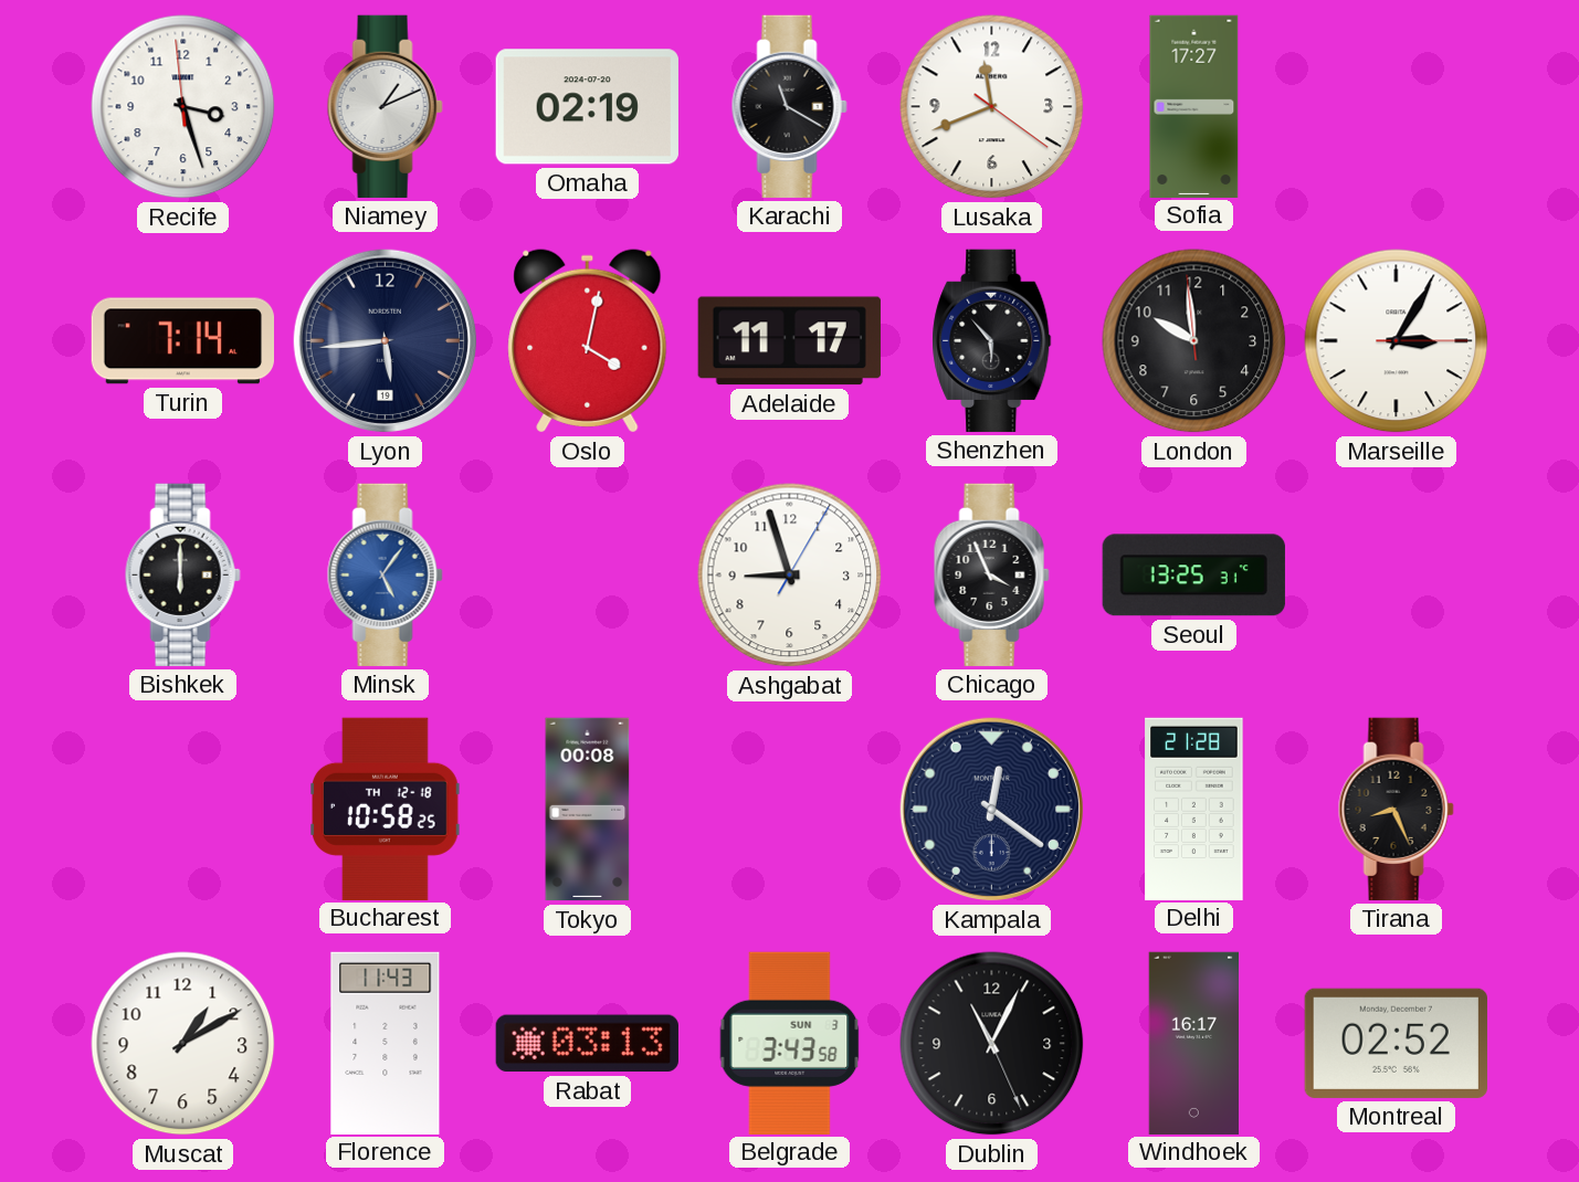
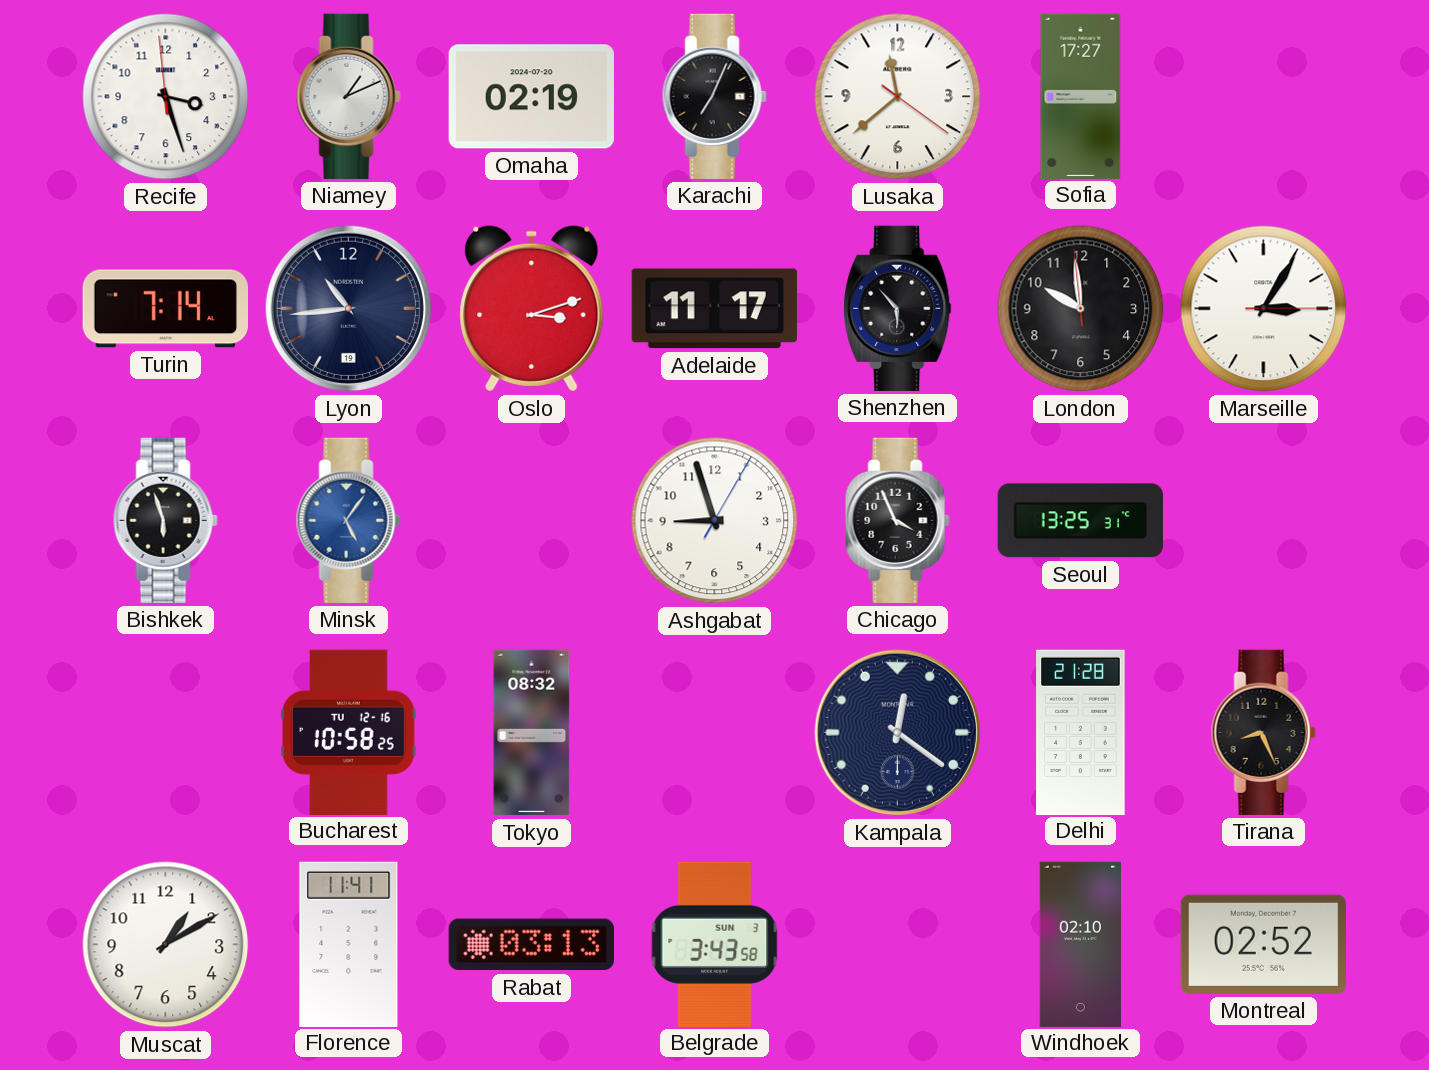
Karachi: 11:20 -> 7:04 (714, 96)
Lusaka: 11:41 -> 11:38 (898, 97)
Lyon: 5:44 -> 10:44 (348, 308)
Oslo: 4:02 -> 3:12 (532, 309)
Bishkek: 6:00 -> 5:57 (165, 520)
Bucharest date: TH 12-18 -> TU 12-16 (349, 732)
Tokyo: 00:08 -> 08:32 (532, 733)
Florence: 11:43 -> 11:41 (349, 944)
Dublin: 11:04 -> none (992, 1044)
Windhoek: 16:17 -> 02:10 (1080, 944)
